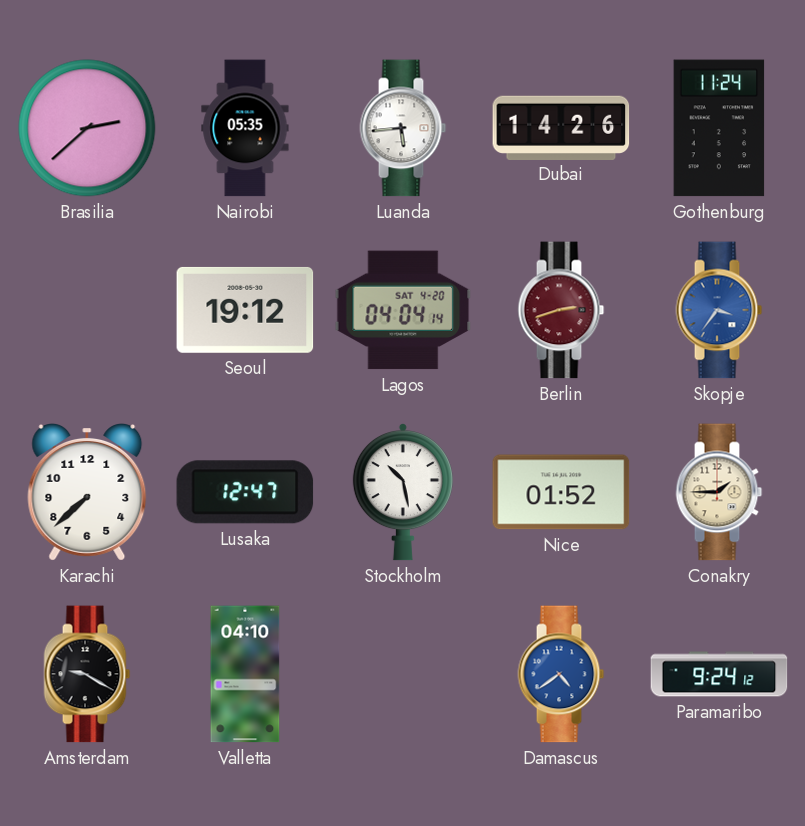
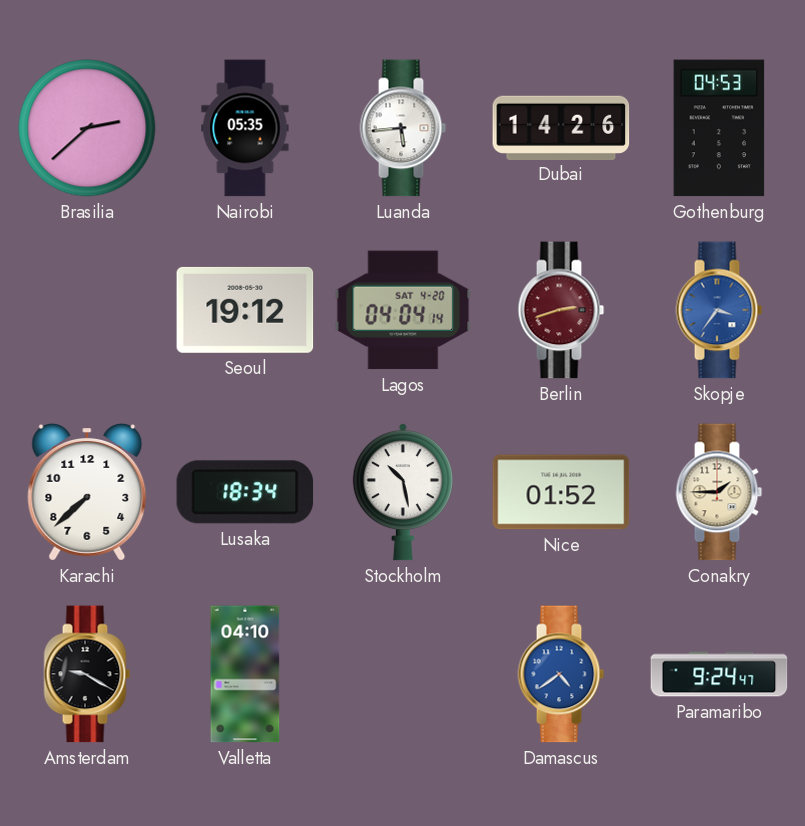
Gothenburg: 11:24 -> 04:53 (719, 128)
Lusaka: 12:47 -> 18:34 (245, 492)
Paramaribo: 9:24:12 -> 9:24:47 (719, 674)
